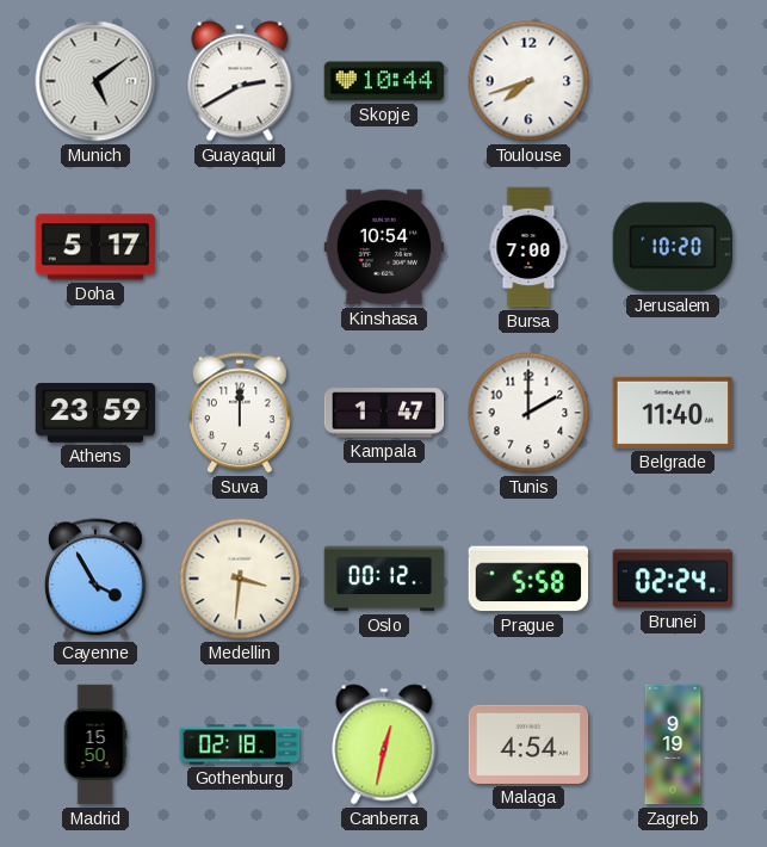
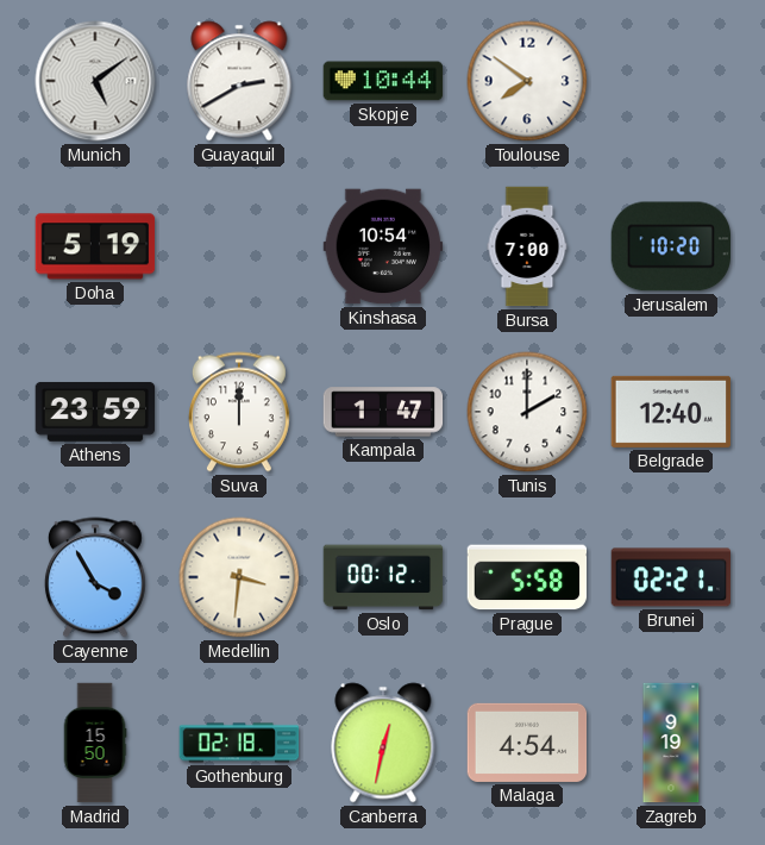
Toulouse: 7:42 -> 7:51 (527, 81)
Doha: 5:17 -> 5:19 (95, 246)
Belgrade: 11:40 -> 12:40 (671, 412)
Brunei: 02:24 -> 02:21 (671, 577)
